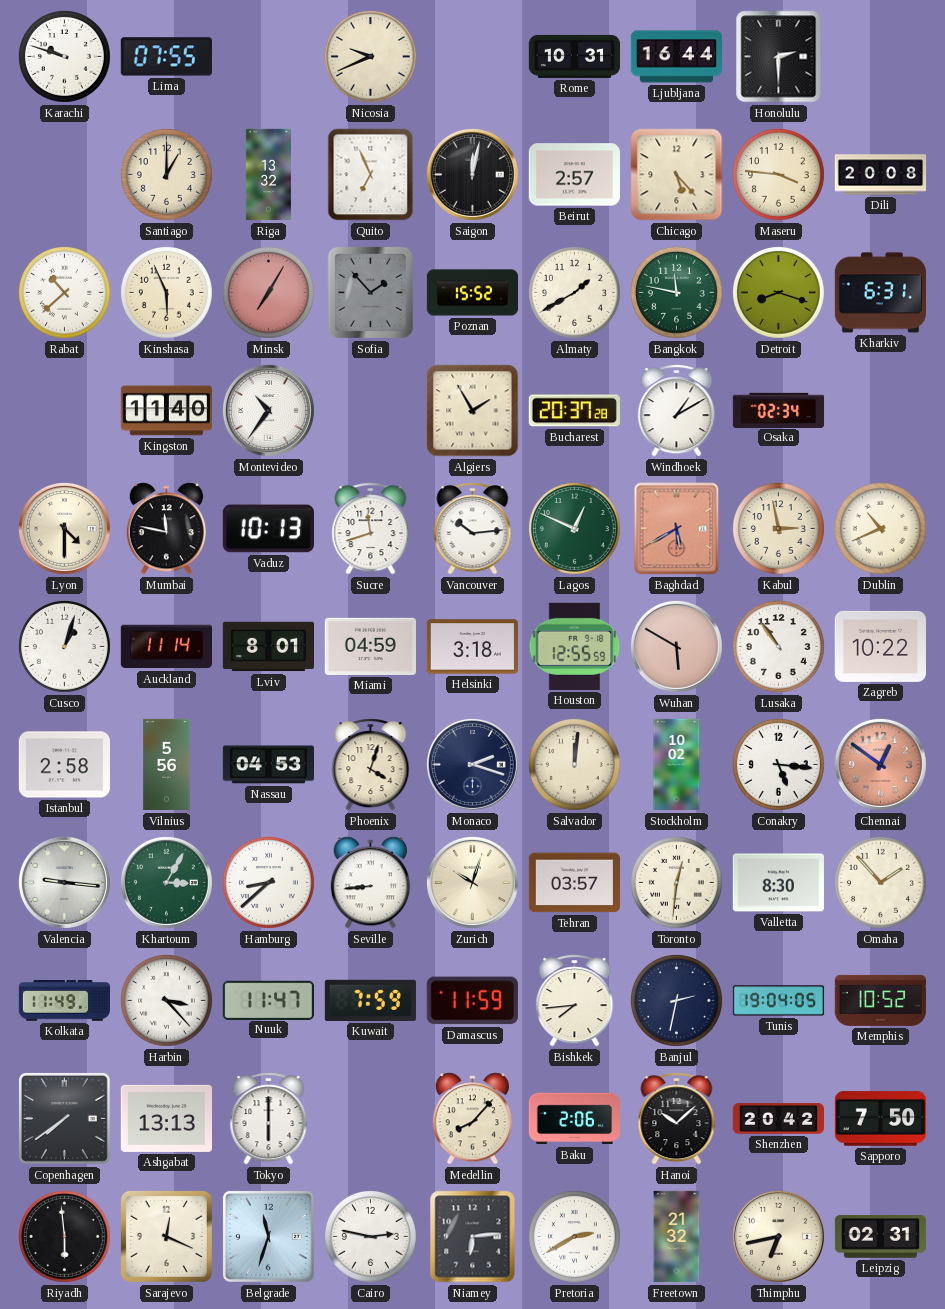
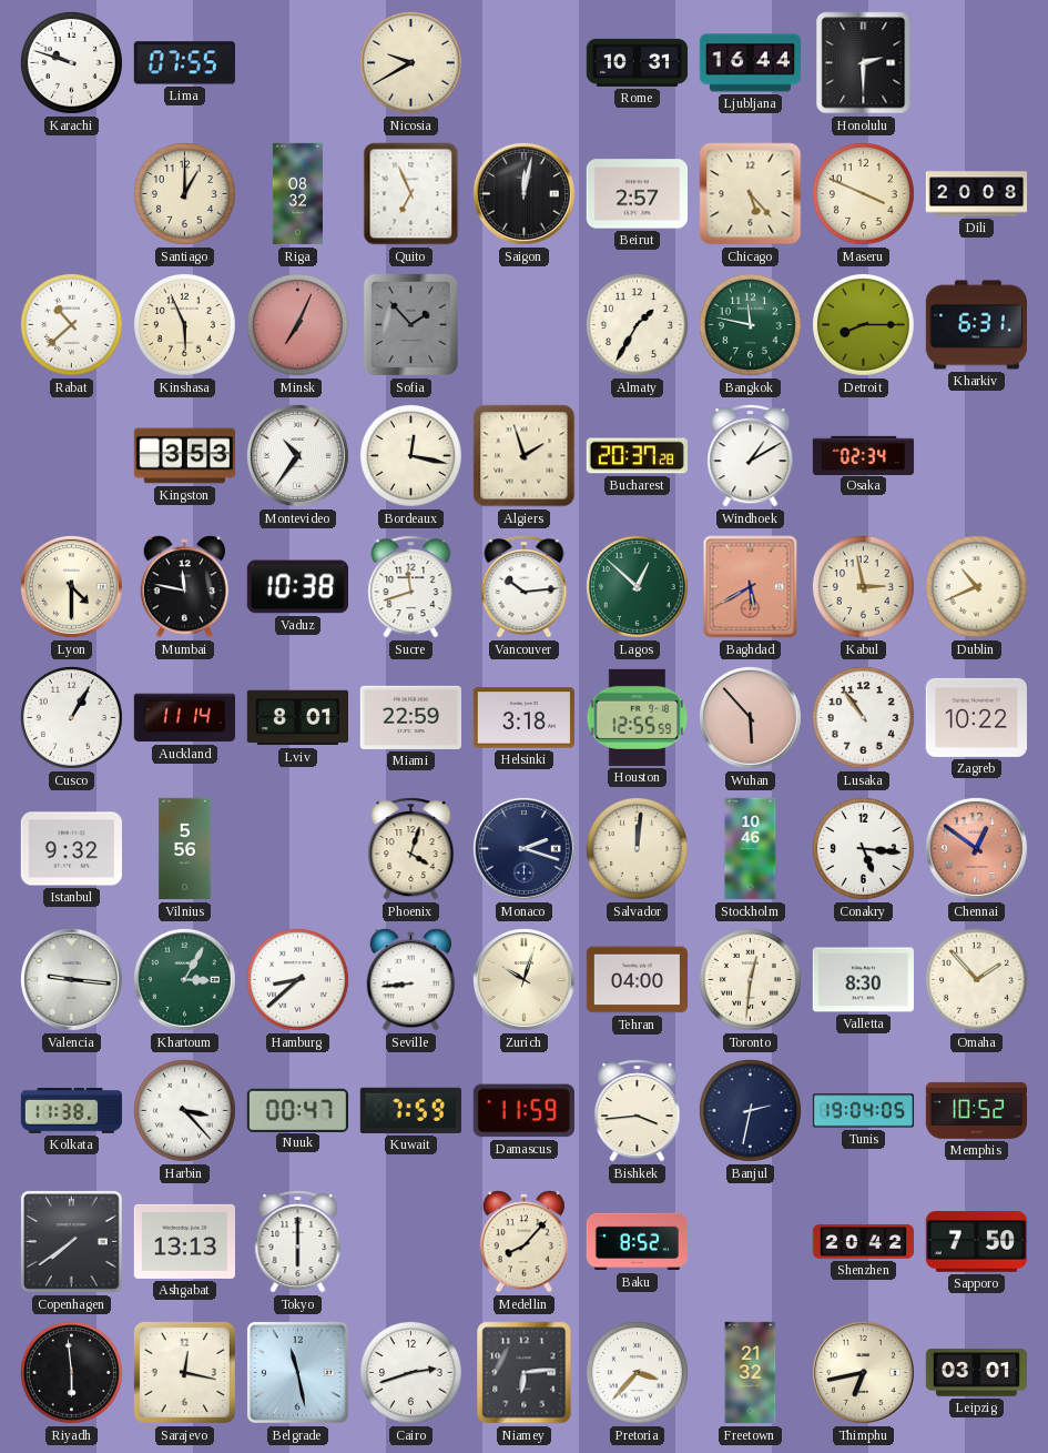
Nicosia: 9:41 -> 9:40 (410, 62)
Riga: 13:32 -> 08:32 (297, 194)
Maseru: 3:46 -> 3:49 (863, 193)
Minsk: 7:05 -> 7:04 (297, 324)
Poznan: 15:52 -> none (473, 293)
Almaty: 1:40 -> 1:35 (637, 324)
Detroit: 8:18 -> 8:15 (863, 324)
Kingston: 11:40 -> 3:53 (184, 456)
Bordeaux: none -> 12:17 (410, 455)
Algiers: 1:55 -> 1:57 (525, 456)
Vaduz: 10:13 -> 10:38 (297, 587)
Lagos: 12:49 -> 12:52 (637, 586)
Cusco: 1:03 -> 1:05 (71, 717)
Miami: 04:59 -> 22:59 (410, 717)
Wuhan: 5:50 -> 5:53 (750, 717)
Istanbul: 2:58 -> 9:32 (71, 849)
Nassau: 04:53 -> none (268, 765)
Stockholm: 10:02 -> 10:46 (751, 849)
Tehran: 03:57 -> 04:00 (637, 980)
Kolkata: 11:49 -> 11:38 (72, 1111)
Nuuk: 11:47 -> 00:47 (297, 1110)
Bishkek: 7:44 -> 3:44 (638, 1111)
Baku: 2:06 -> 8:52 (637, 1242)
Hanoi: 10:08 -> none (677, 1119)
Sarajevo: 12:19 -> 12:17 (184, 1372)
Belgrade: 11:33 -> 11:28 (297, 1372)
Cairo: 2:47 -> 2:42 (410, 1372)
Pretoria: 2:40 -> 3:37 (637, 1372)
Leipzig: 02:31 -> 03:01 (976, 1373)
